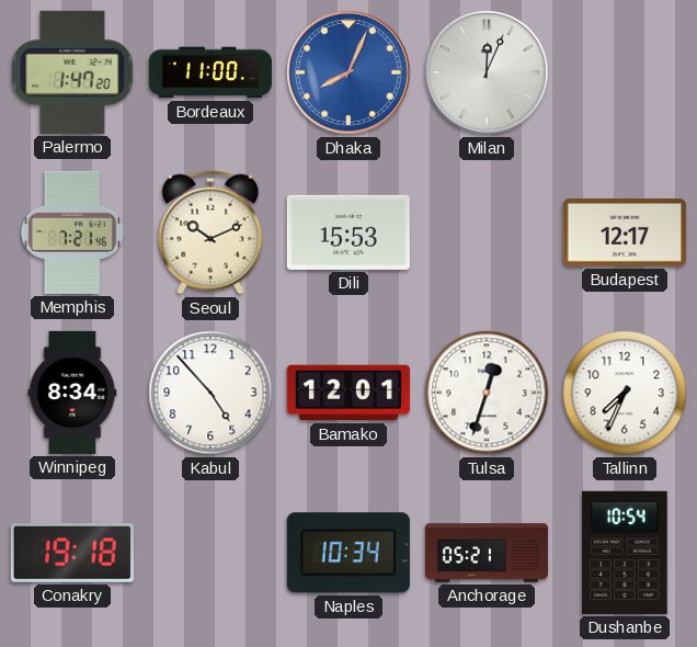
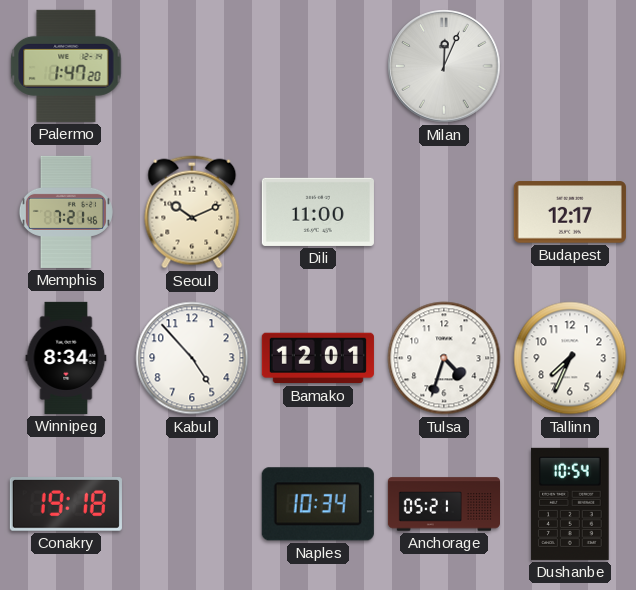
Bordeaux: 11:00 -> none (210, 72)
Dhaka: 8:04 -> none (348, 72)
Dili: 15:53 -> 11:00 (318, 212)
Tulsa: 12:33 -> 4:33 (444, 358)
